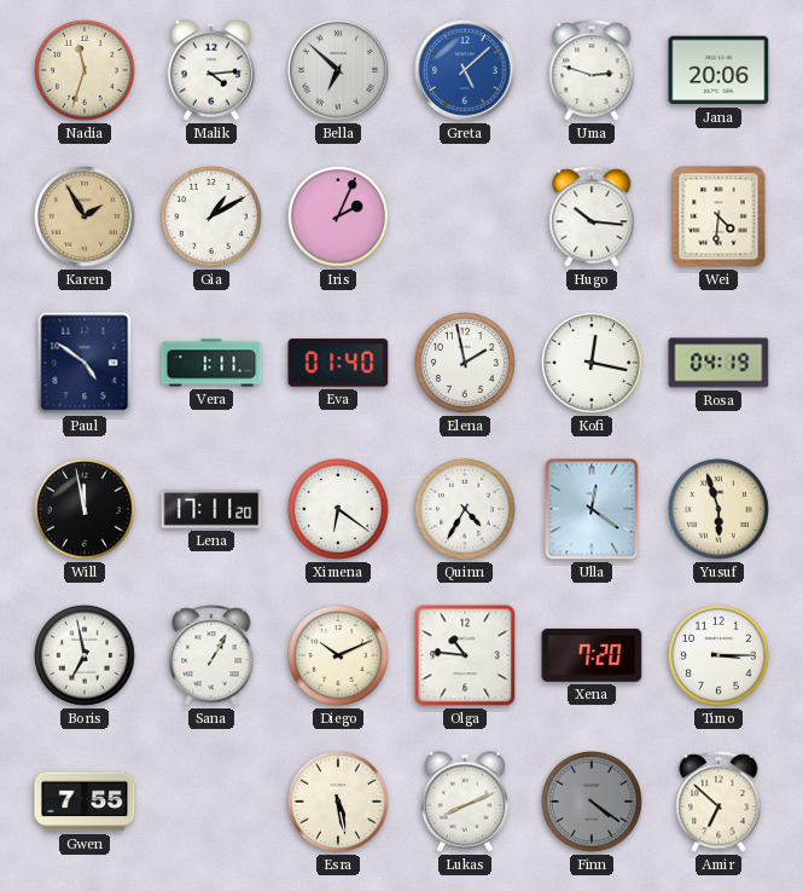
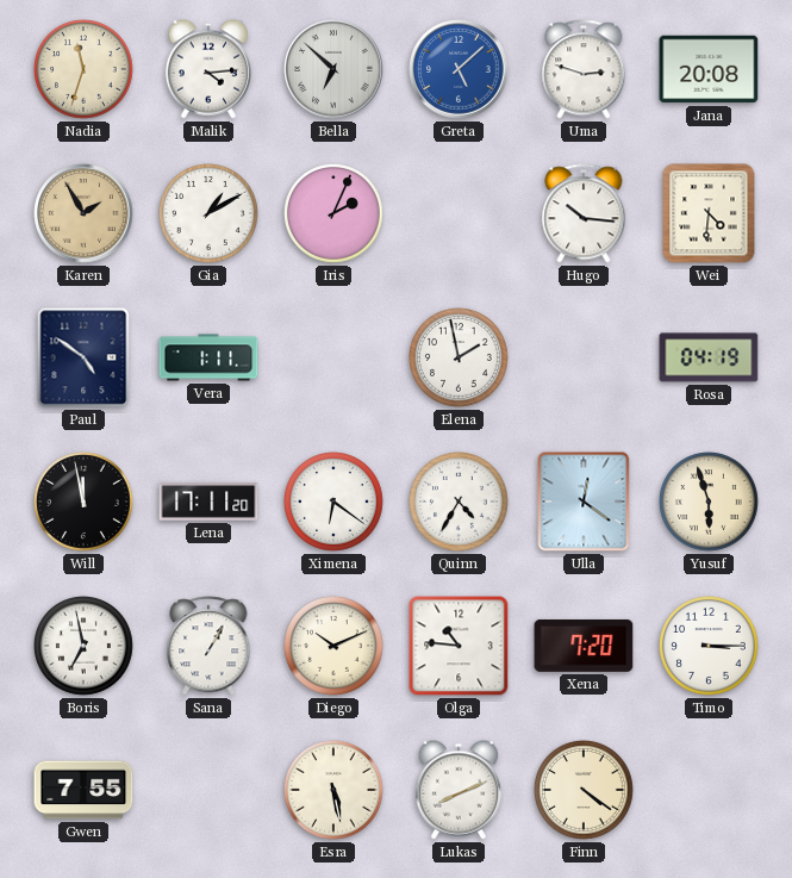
Jana: 20:06 -> 20:08 (709, 69)
Eva: 01:40 -> none (338, 363)
Kofi: 12:17 -> none (593, 364)
Finn dial: grey -> cream (585, 791)
Amir: 6:52 -> none (718, 802)
